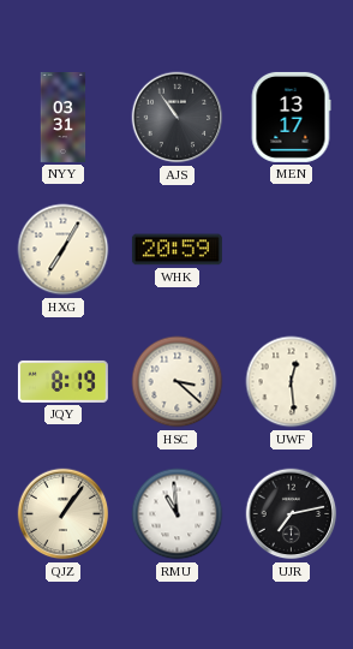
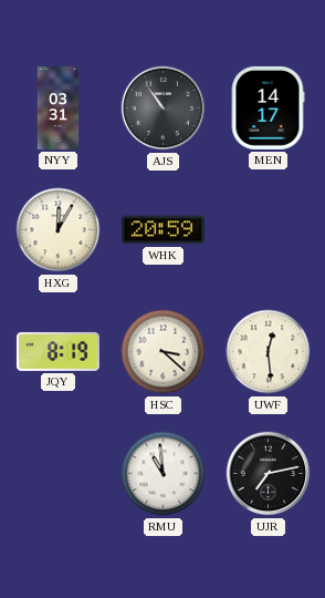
MEN: 13:17 -> 14:17 (268, 107)
HXG: 7:05 -> 12:05 (59, 230)
QJZ: 1:06 -> none (64, 514)
